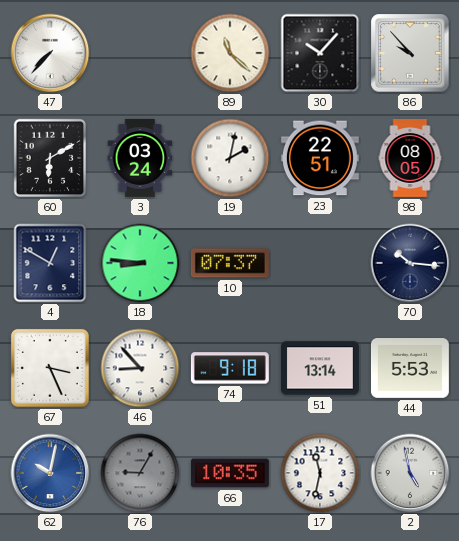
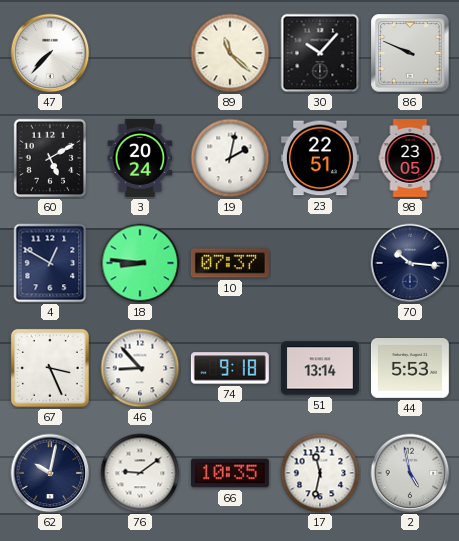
86: 9:53 -> 9:49 (410, 53)
60: 6:10 -> 5:10 (50, 158)
3: 03:24 -> 20:24 (140, 158)
98: 08:05 -> 23:05 (410, 159)
62 dial: blue -> navy (50, 473)
76: 9:05 -> 9:09 (140, 473)
76 dial: grey -> white (140, 473)
